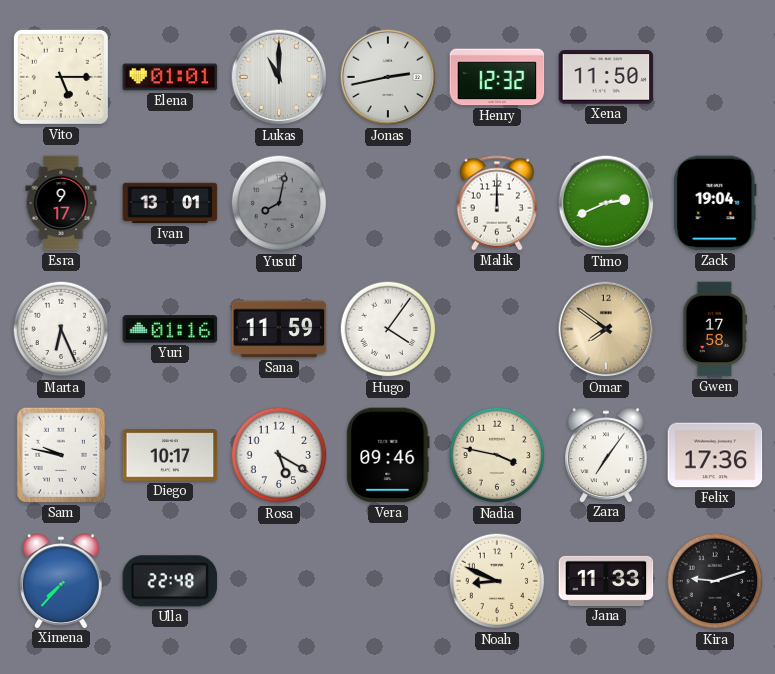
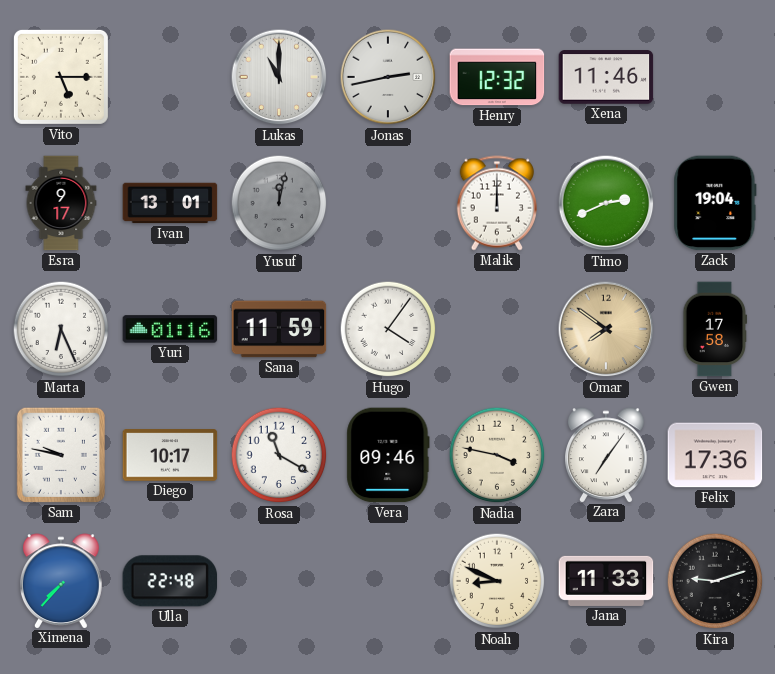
Elena: 01:01 -> none (170, 77)
Xena: 11:50 -> 11:46 (606, 77)
Yusuf: 8:02 -> 12:02 (279, 203)
Rosa: 5:20 -> 11:20 (279, 455)
